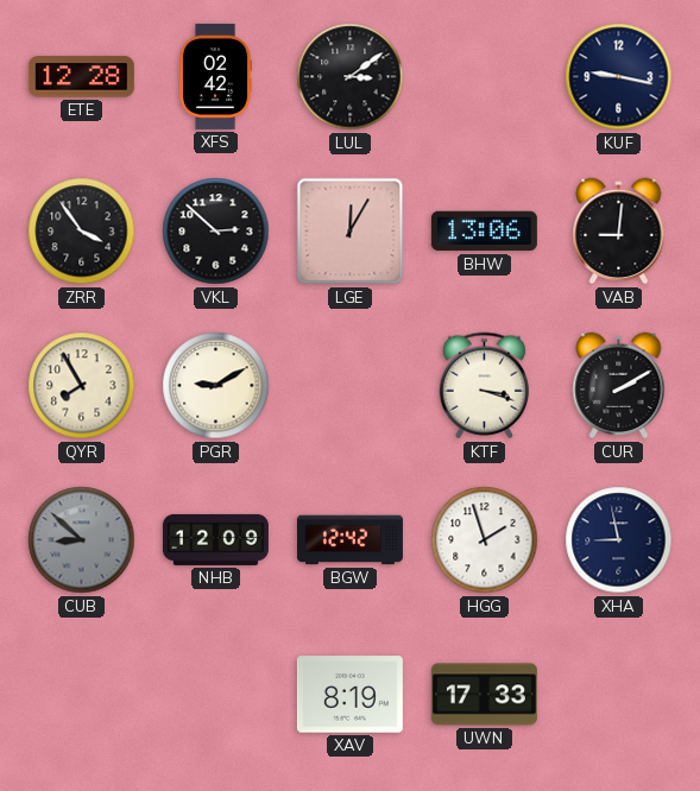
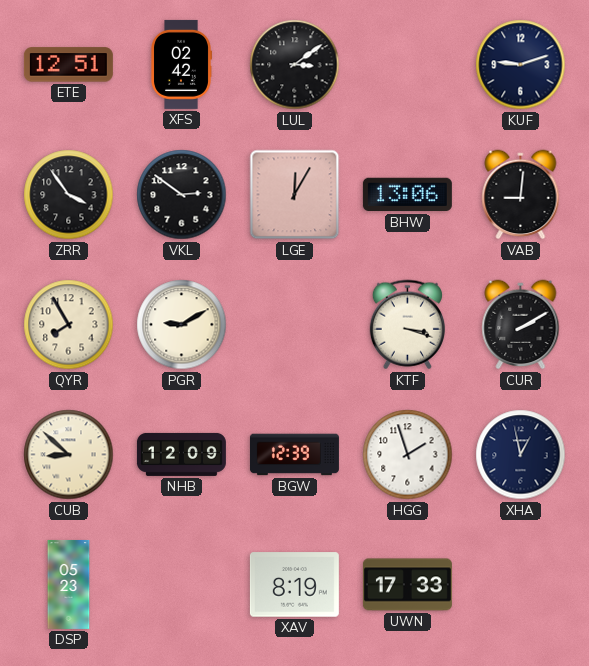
ETE: 12:28 -> 12:51 (68, 65)
KUF: 9:17 -> 9:12 (521, 65)
VKL: 2:52 -> 2:51 (182, 195)
CUB dial: grey -> cream (69, 455)
BGW: 12:42 -> 12:39 (294, 455)
XHA: 8:58 -> 12:58 (521, 455)
DSP: none -> 05:23 (69, 584)
